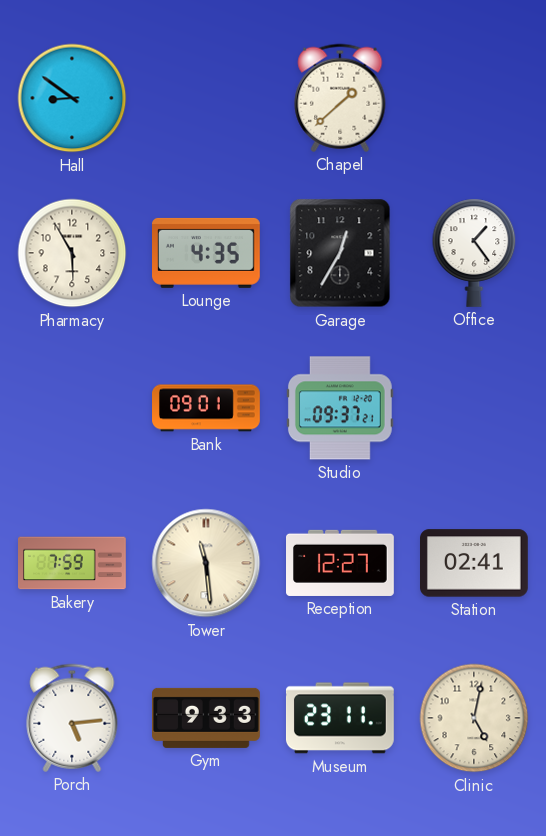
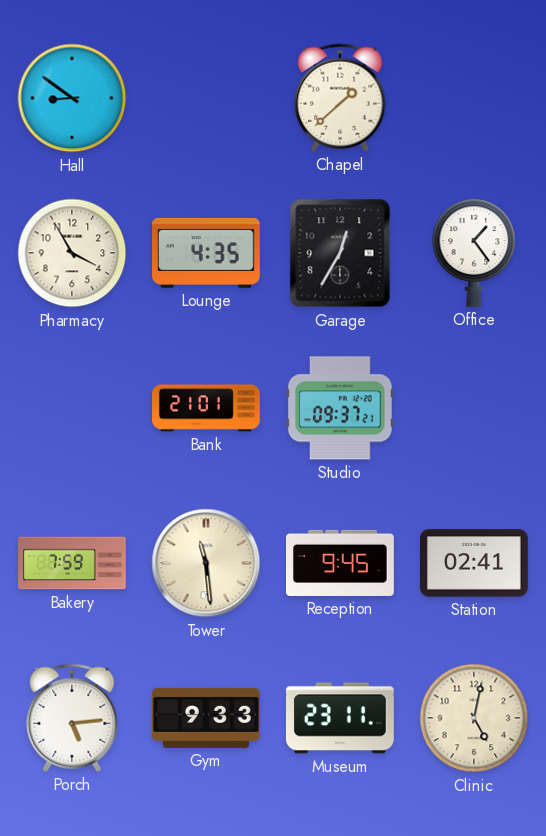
Pharmacy: 5:55 -> 3:55 (72, 253)
Bank: 09:01 -> 21:01 (206, 408)
Reception: 12:27 -> 9:45 (341, 563)
